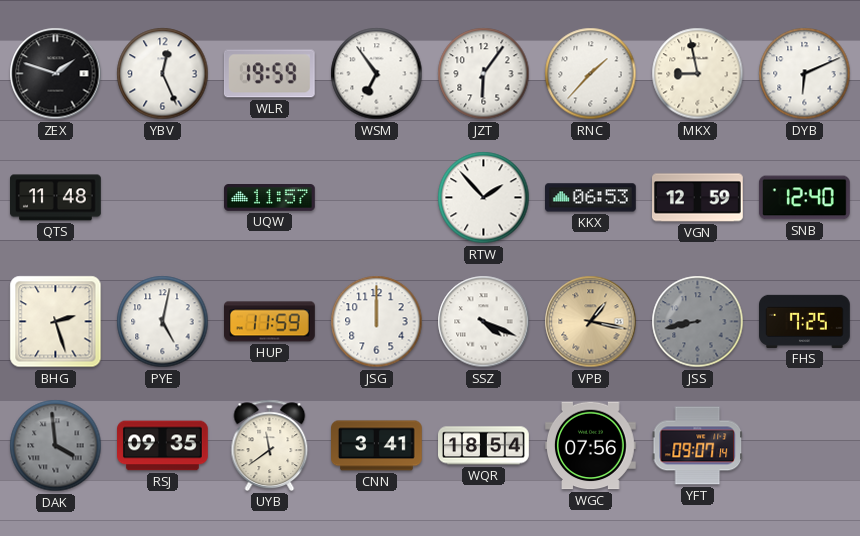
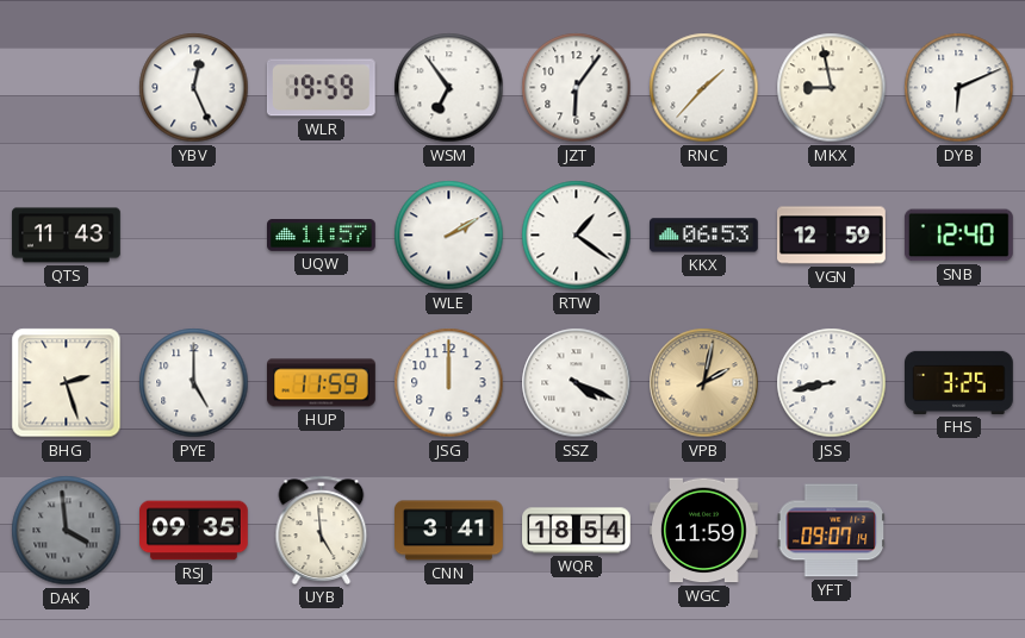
ZEX: 1:48 -> none (56, 74)
QTS: 11:48 -> 11:43 (67, 236)
WLE: none -> 2:10 (449, 236)
RTW: 1:53 -> 1:21 (577, 236)
PYE: 5:02 -> 5:00 (194, 383)
VPB: 1:17 -> 2:02 (704, 383)
JSS dial: grey -> white (832, 383)
FHS: 7:25 -> 3:25 (959, 382)
UYB: 11:39 -> 4:59 (322, 530)
WGC: 07:56 -> 11:59 (704, 531)
